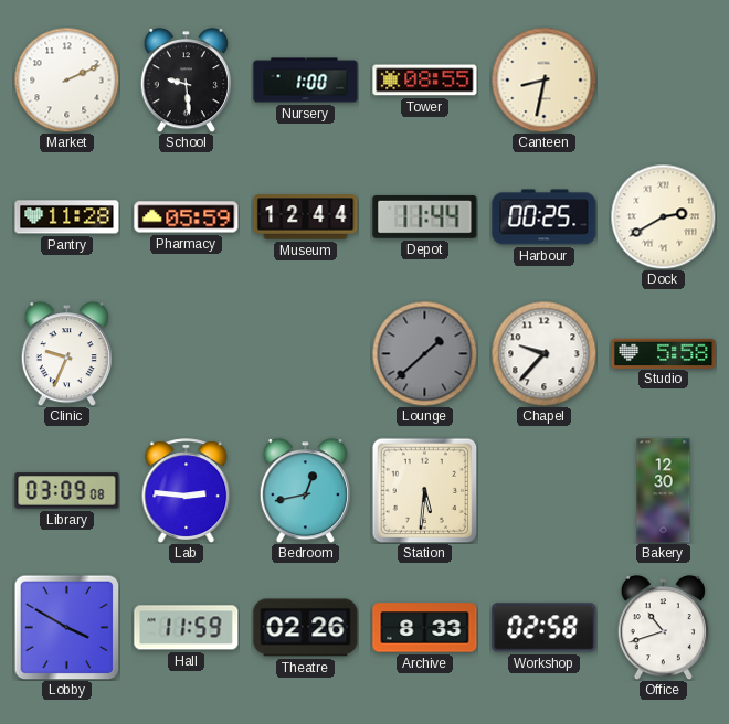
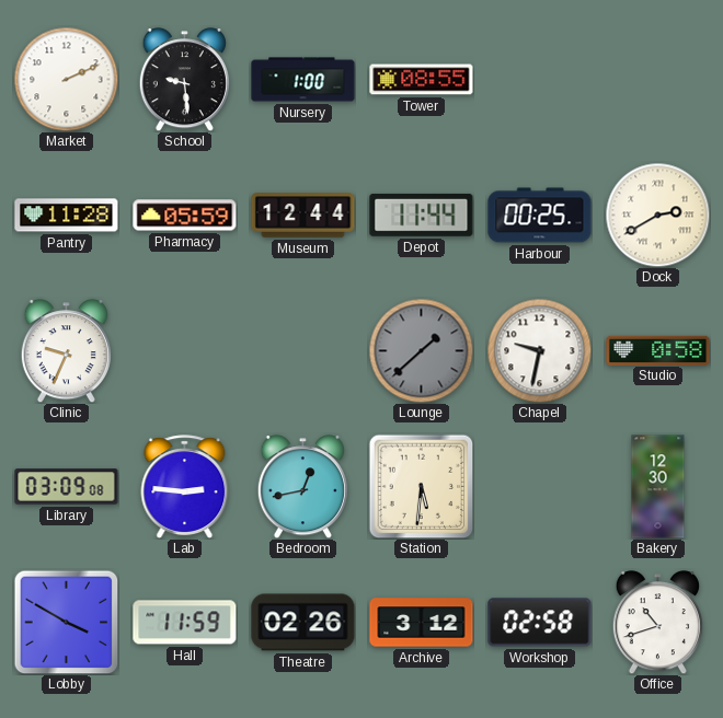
Canteen: 8:32 -> none (543, 79)
Chapel: 9:37 -> 9:32 (539, 350)
Studio: 5:58 -> 0:58 (658, 350)
Archive: 8:33 -> 3:12 (422, 623)
